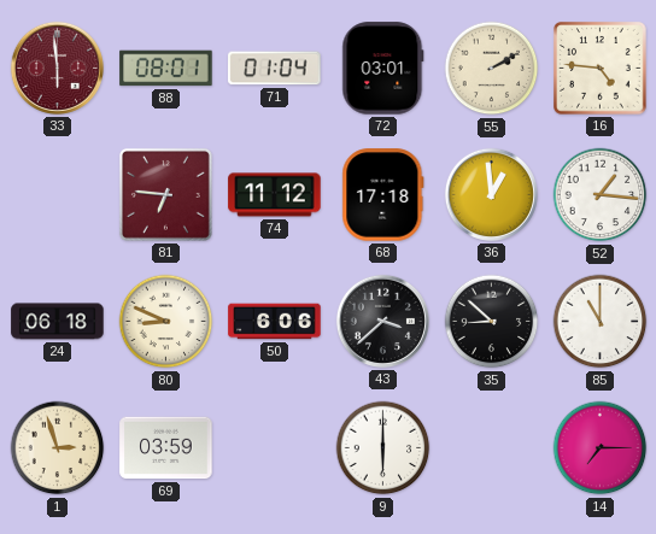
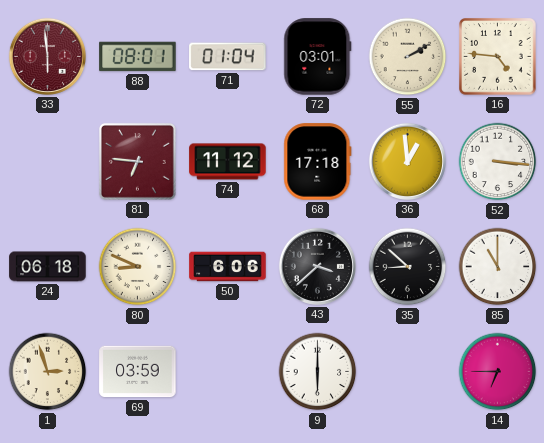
52: 1:16 -> 3:16 (498, 162)
14: 7:15 -> 6:45 (498, 372)
